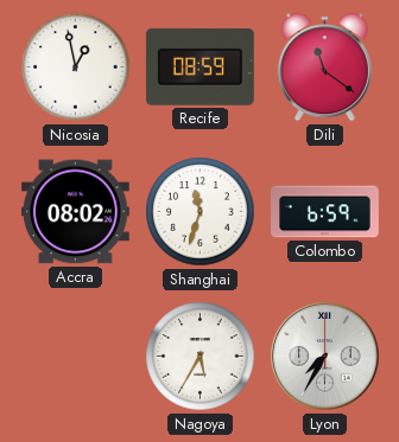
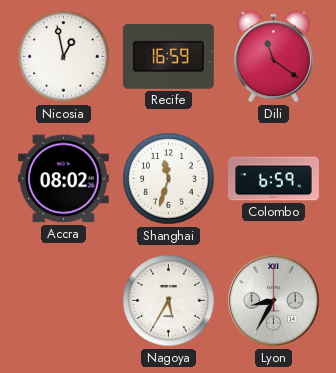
Recife: 08:59 -> 16:59 (168, 56)
Lyon: 7:35 -> 8:35 (274, 301)
